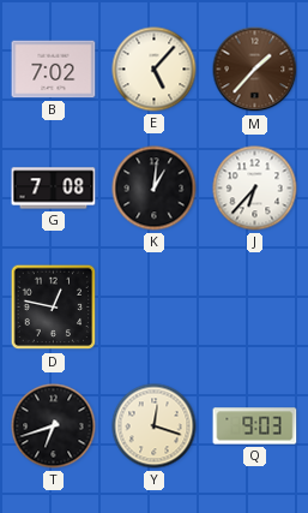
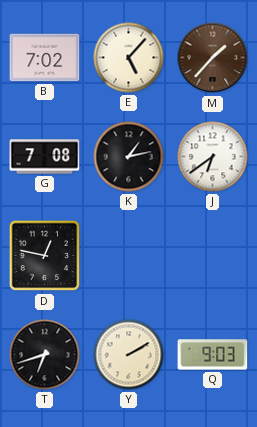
K: 1:01 -> 1:13 (129, 157)
J: 6:37 -> 6:39 (213, 157)
Y: 12:18 -> 2:10 (129, 355)
